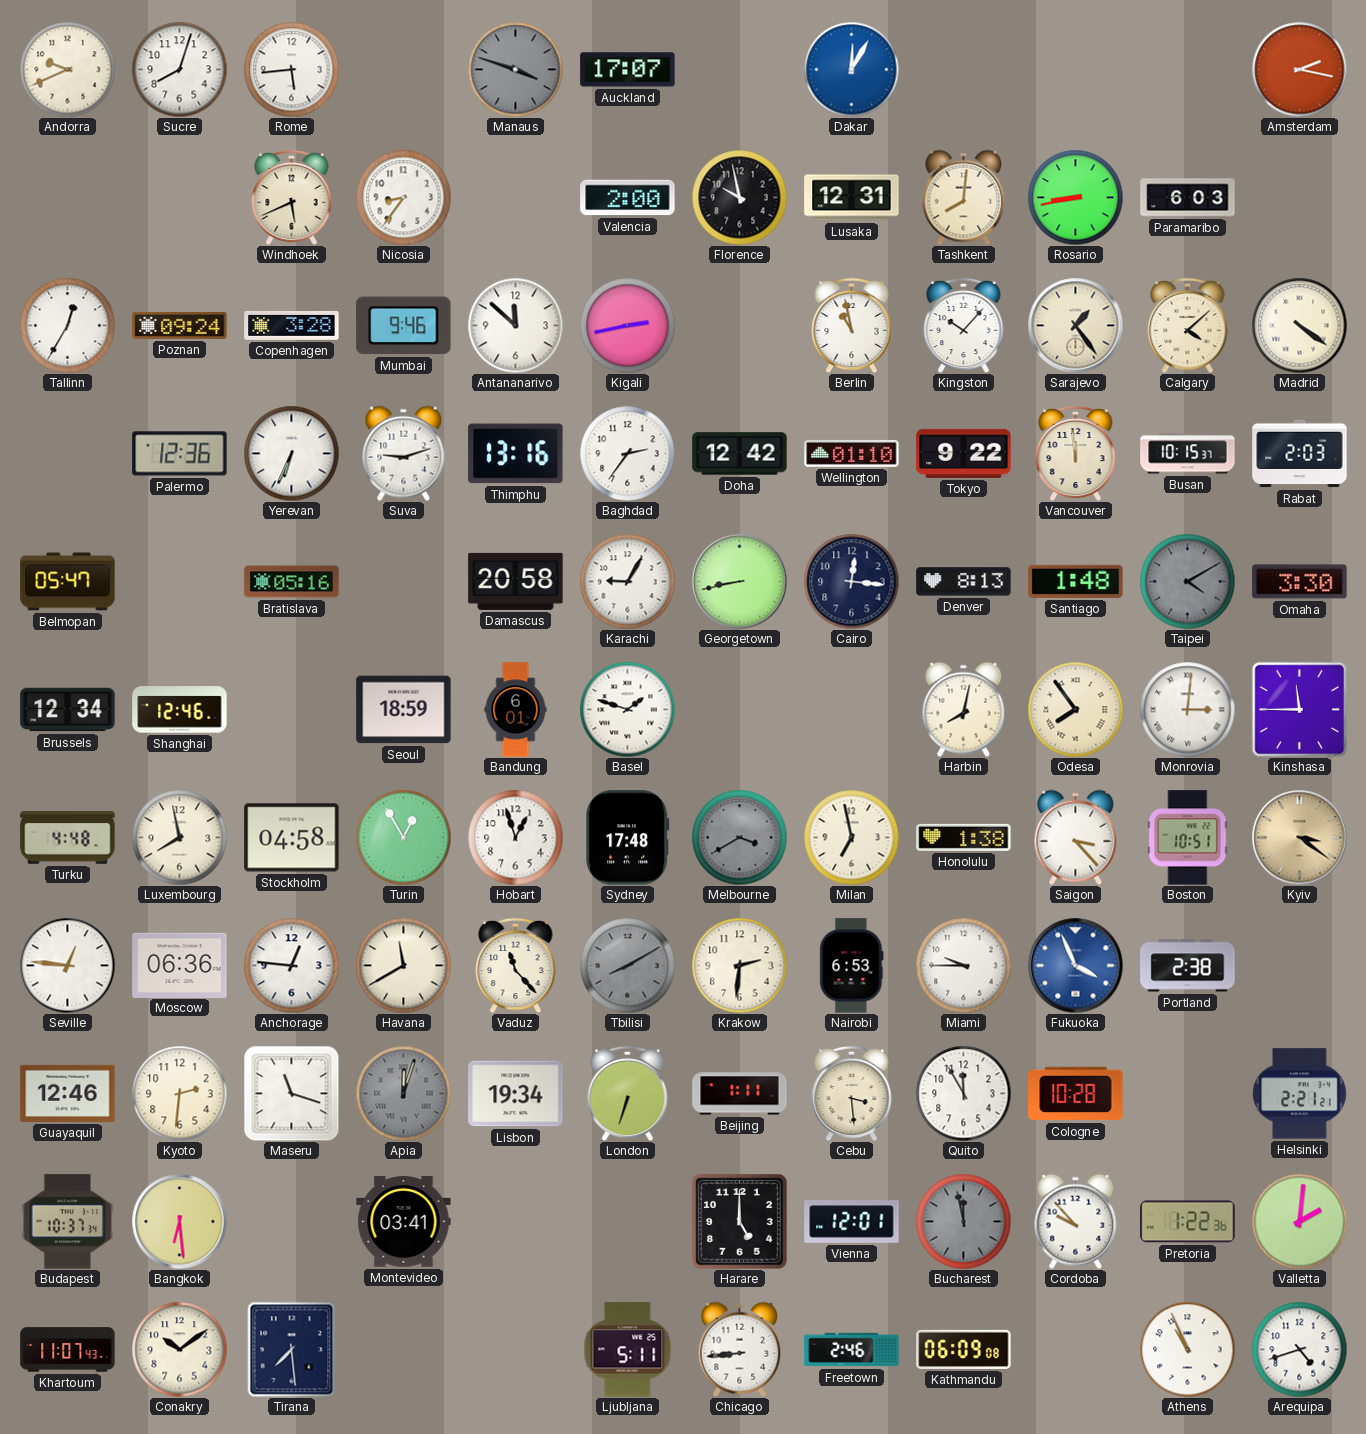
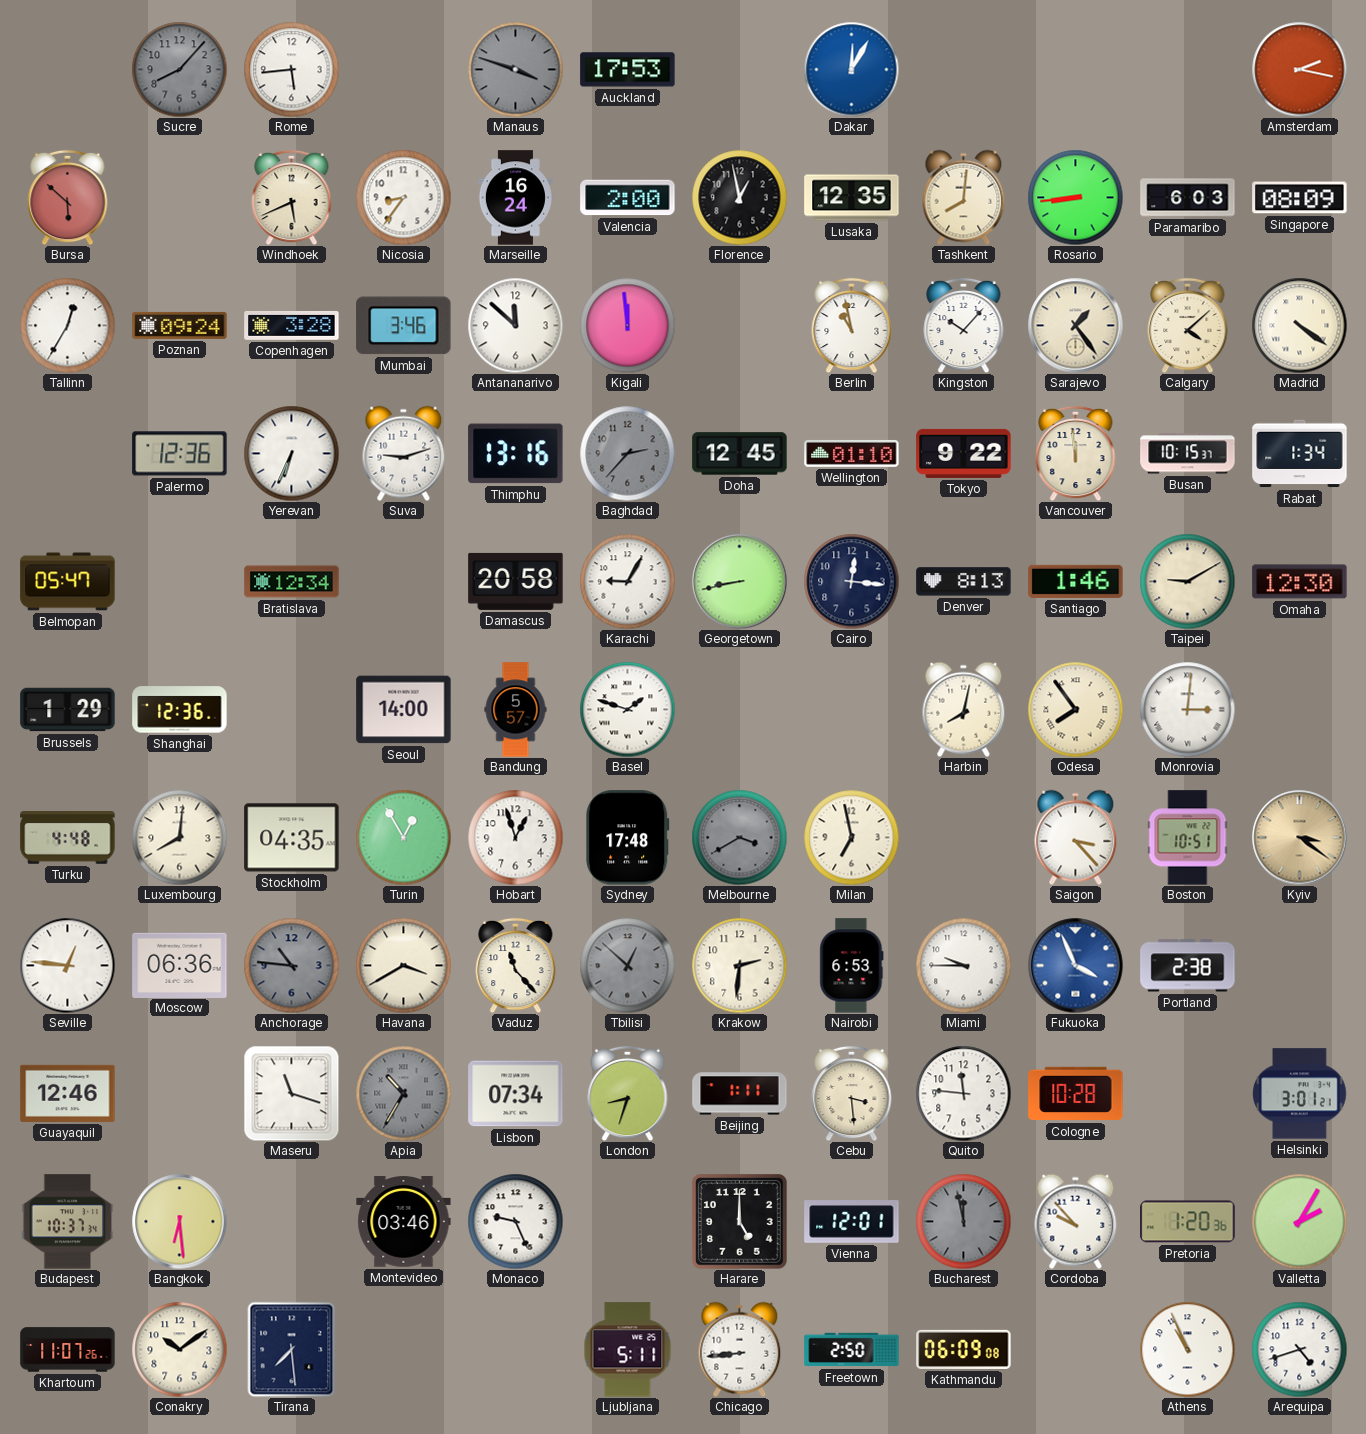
Andorra: 9:41 -> none (67, 69)
Sucre: 8:03 -> 8:07 (179, 69)
Sucre dial: white -> grey (179, 69)
Auckland: 17:07 -> 17:53 (628, 70)
Bursa: none -> 5:52 (68, 197)
Marseille: none -> 16:24 (515, 198)
Florence: 9:58 -> 12:58 (739, 197)
Lusaka: 12:31 -> 12:35 (852, 198)
Rosario: 8:43 -> 8:44 (1075, 197)
Singapore: none -> 08:09 (1300, 198)
Mumbai: 9:46 -> 3:46 (404, 326)
Kigali: 2:43 -> 11:59 (627, 325)
Baghdad: 2:36 -> 2:37 (627, 453)
Baghdad dial: white -> grey (627, 453)
Doha: 12:42 -> 12:45 (740, 454)
Rabat: 2:03 -> 1:34 (1300, 454)
Bratislava: 05:16 -> 12:34 (292, 582)
Santiago: 1:48 -> 1:46 (1076, 581)
Taipei: 4:10 -> 9:10 (1187, 581)
Taipei dial: grey -> cream (1187, 581)
Omaha: 3:30 -> 12:30 (1300, 582)
Brussels: 12:34 -> 1:29 (68, 710)
Shanghai: 12:46 -> 12:36 (180, 710)
Seoul: 18:59 -> 14:00 (404, 710)
Bandung: 6:01 -> 5:57 (516, 710)
Kinshasa: 11:45 -> none (1299, 709)
Luxembourg: 7:58 -> 8:01 (179, 837)
Stockholm: 04:58 -> 04:35 (292, 838)
Honolulu: 1:38 -> none (964, 837)
Anchorage: 12:46 -> 10:46 (291, 965)
Anchorage dial: white -> grey (291, 965)
Havana: 11:40 -> 3:40 (403, 965)
Tbilisi: 8:10 -> 12:52 (627, 965)
Kyoto: 2:31 -> none (179, 1093)
Apia: 12:03 -> 10:35 (403, 1093)
Lisbon: 19:34 -> 07:34 (516, 1094)
London: 6:33 -> 8:33 (628, 1093)
Quito: 11:55 -> 11:46 (963, 1093)
Helsinki: 2:21 -> 3:01 (1300, 1094)
Montevideo: 03:41 -> 03:46 (404, 1222)
Monaco: none -> 9:26 (515, 1221)
Pretoria: 1:22 -> 1:20 (1188, 1222)
Valletta: 2:01 -> 2:05 (1299, 1221)
Khartoum: 11:07:43 -> 11:07:26 (68, 1350)
Freetown: 2:46 -> 2:50 (852, 1350)
